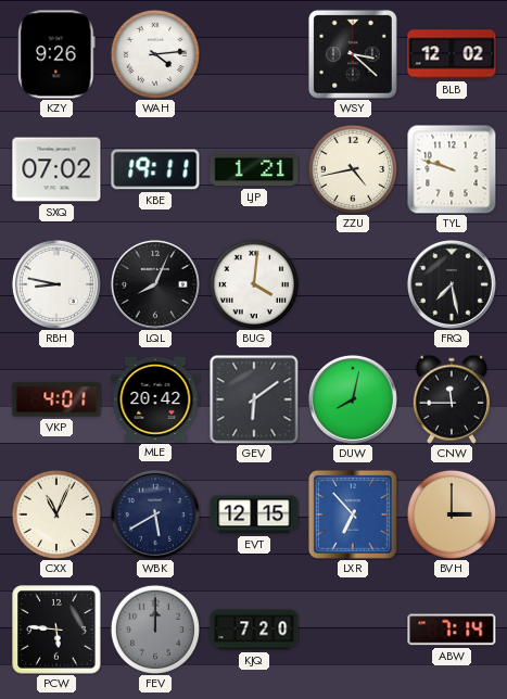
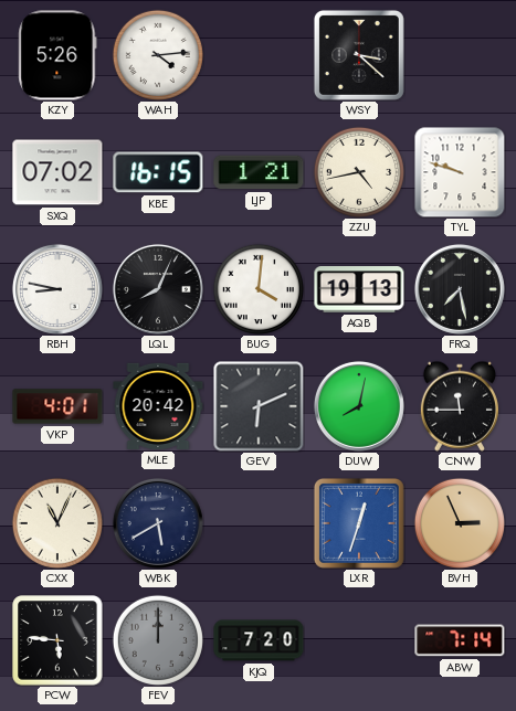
KZY: 9:26 -> 5:26 (57, 55)
BLB: 12:02 -> none (452, 54)
KBE: 19:11 -> 16:15 (158, 172)
AQB: none -> 19:13 (359, 289)
GEV: 6:09 -> 6:11 (259, 406)
EVT: 12:15 -> none (254, 514)
LXR: 6:53 -> 12:33 (359, 523)
BVH: 3:00 -> 2:56 (460, 523)
